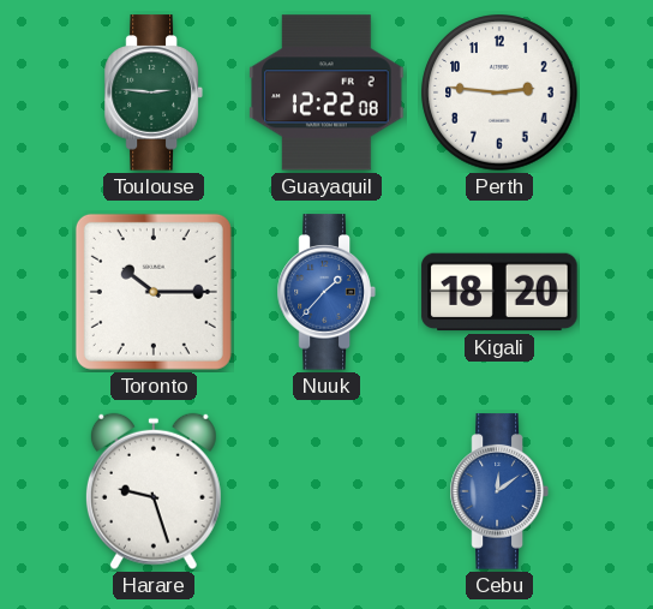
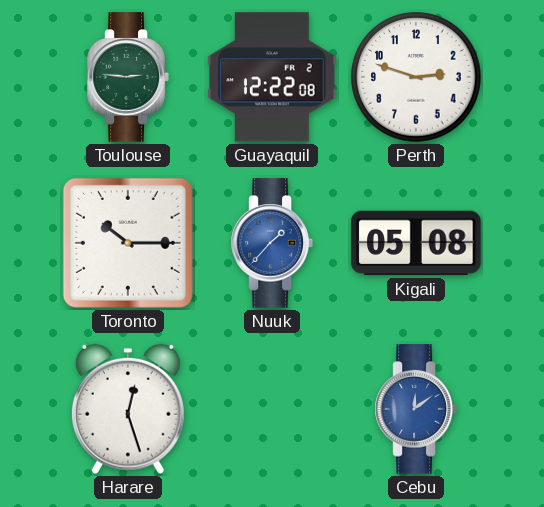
Perth: 2:46 -> 2:48 (416, 77)
Kigali: 18:20 -> 05:08 (416, 243)
Harare: 9:27 -> 12:27 (128, 409)
